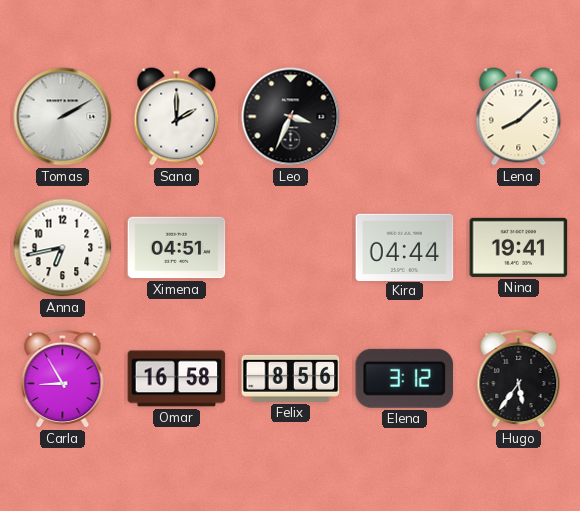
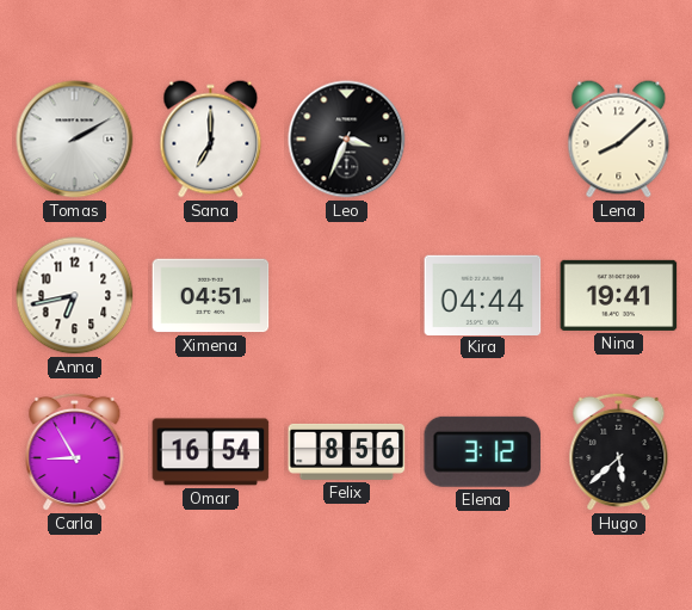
Sana: 2:00 -> 7:00 (211, 140)
Omar: 16:58 -> 16:54 (211, 452)
Hugo: 5:36 -> 5:38 (619, 452)
